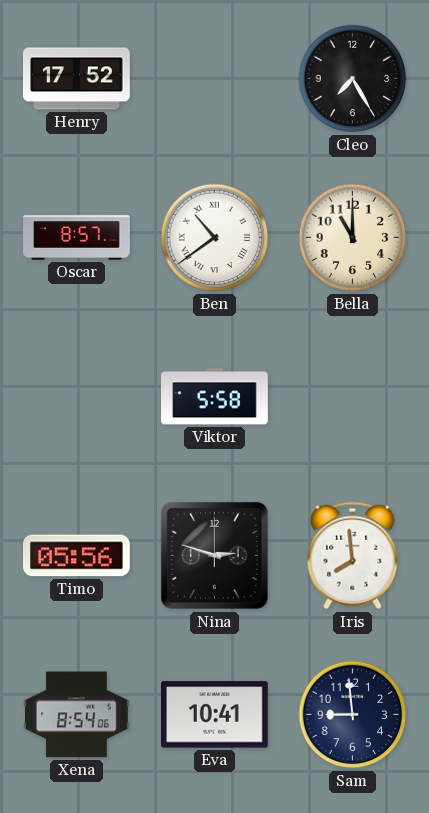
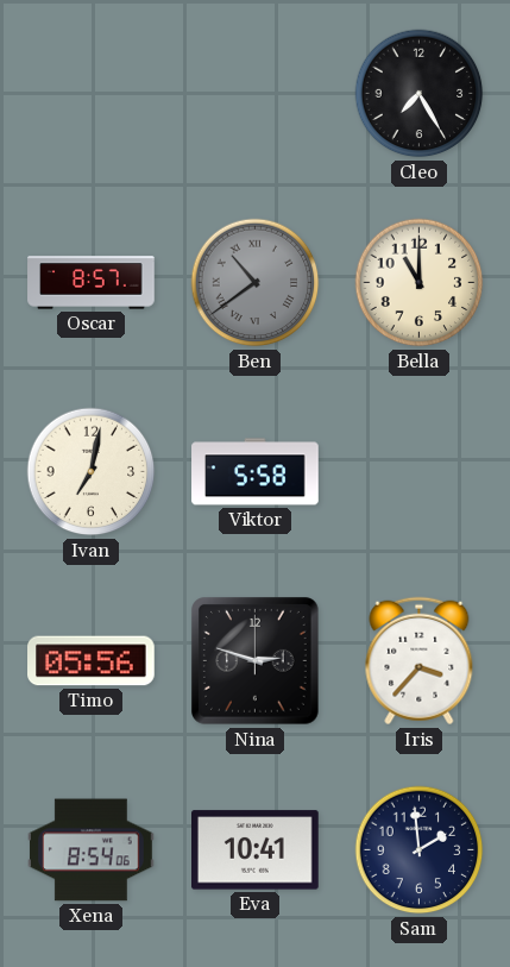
Henry: 17:52 -> none (77, 79)
Ben dial: white -> grey (256, 283)
Ivan: none -> 7:02 (92, 472)
Iris: 7:59 -> 3:37 (420, 661)
Sam: 8:59 -> 1:59 (420, 850)
